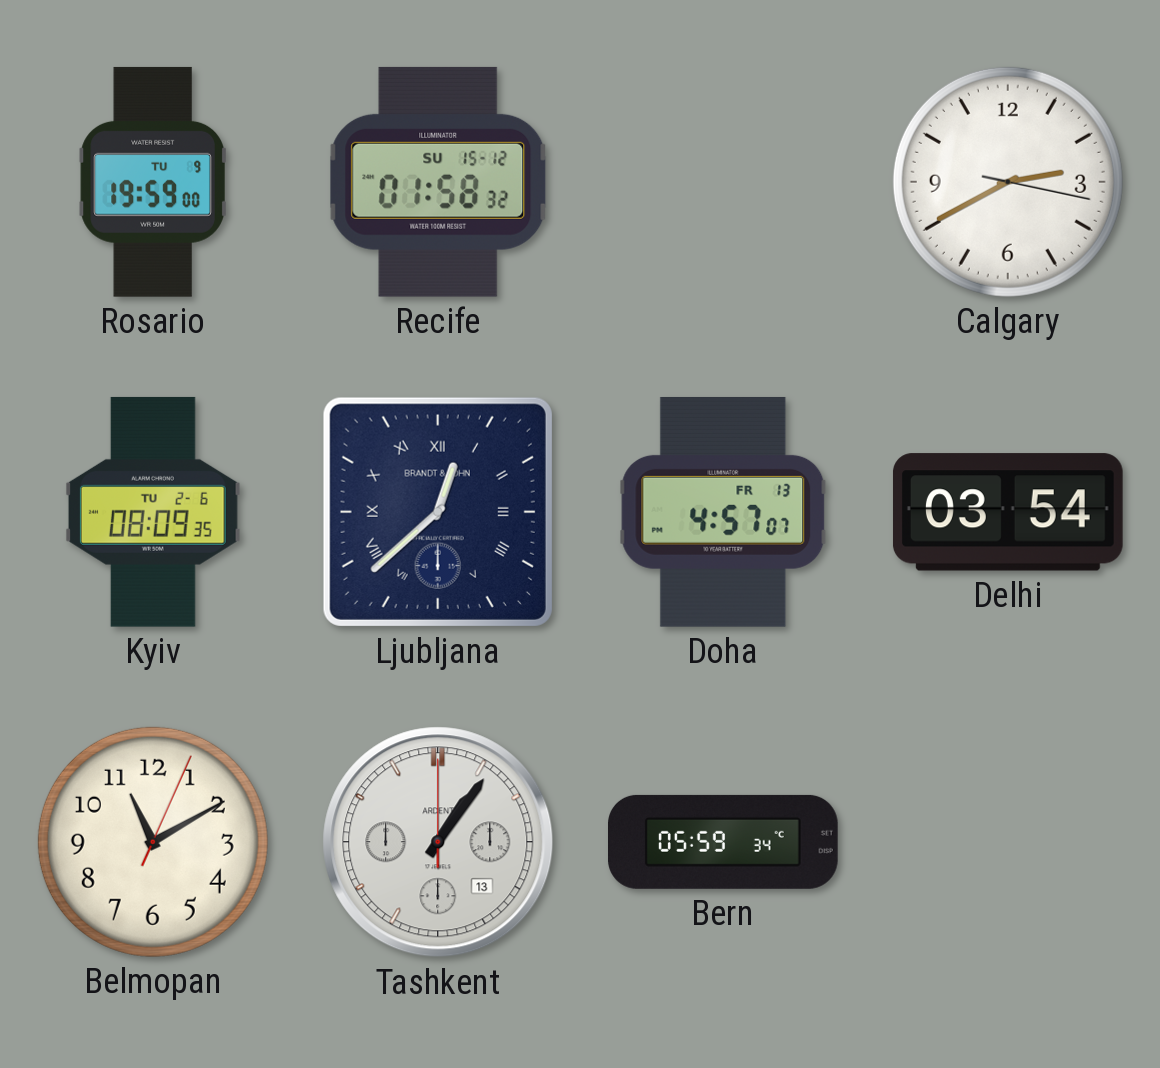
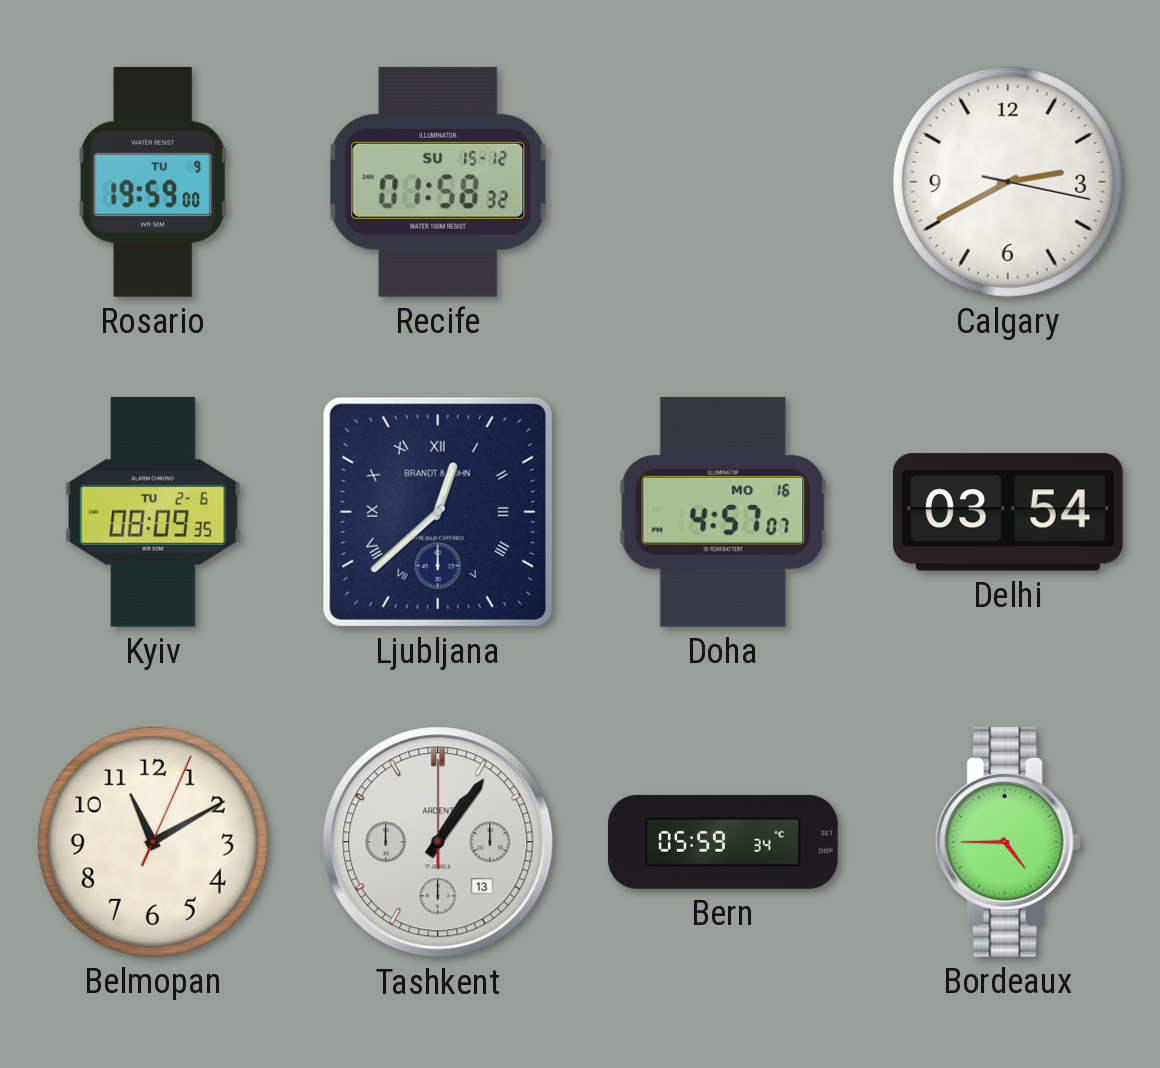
Doha date: FR 13 -> MO 16 (723, 512)
Bordeaux: none -> 4:45 (1008, 842)
